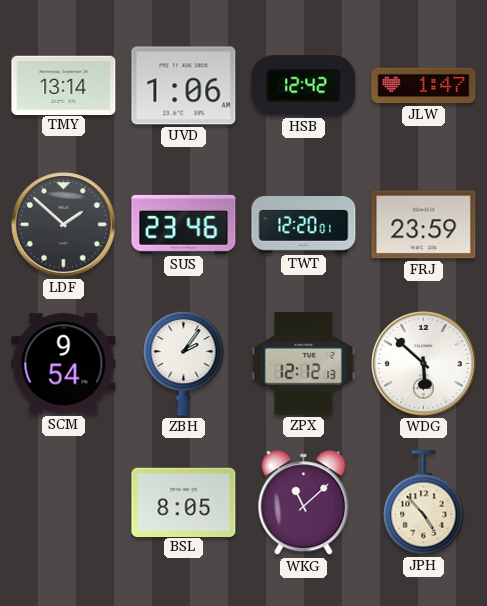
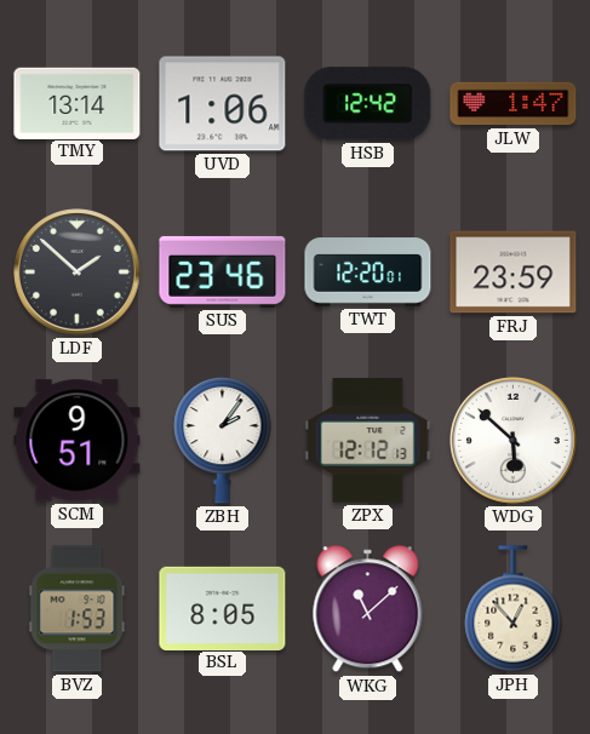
SCM: 9:54 -> 9:51 (78, 441)
BVZ: none -> 1:53 (78, 609)
JPH: 4:53 -> 12:53 (514, 609)
